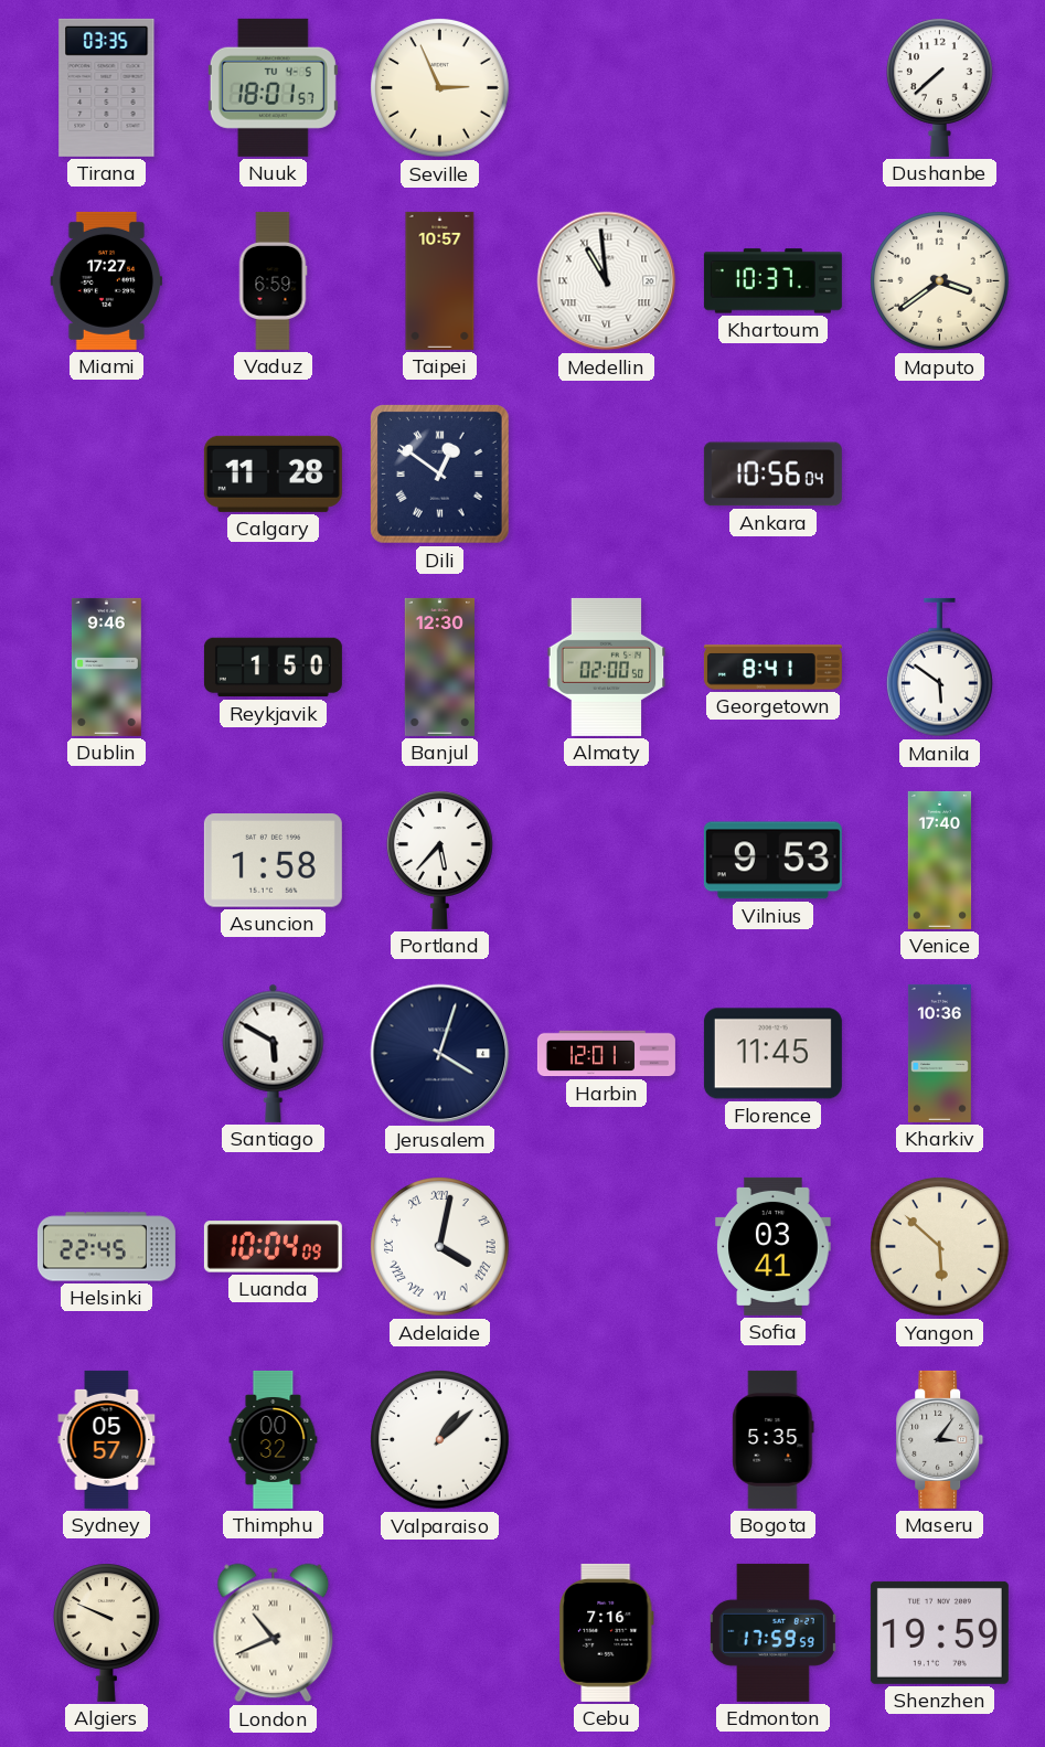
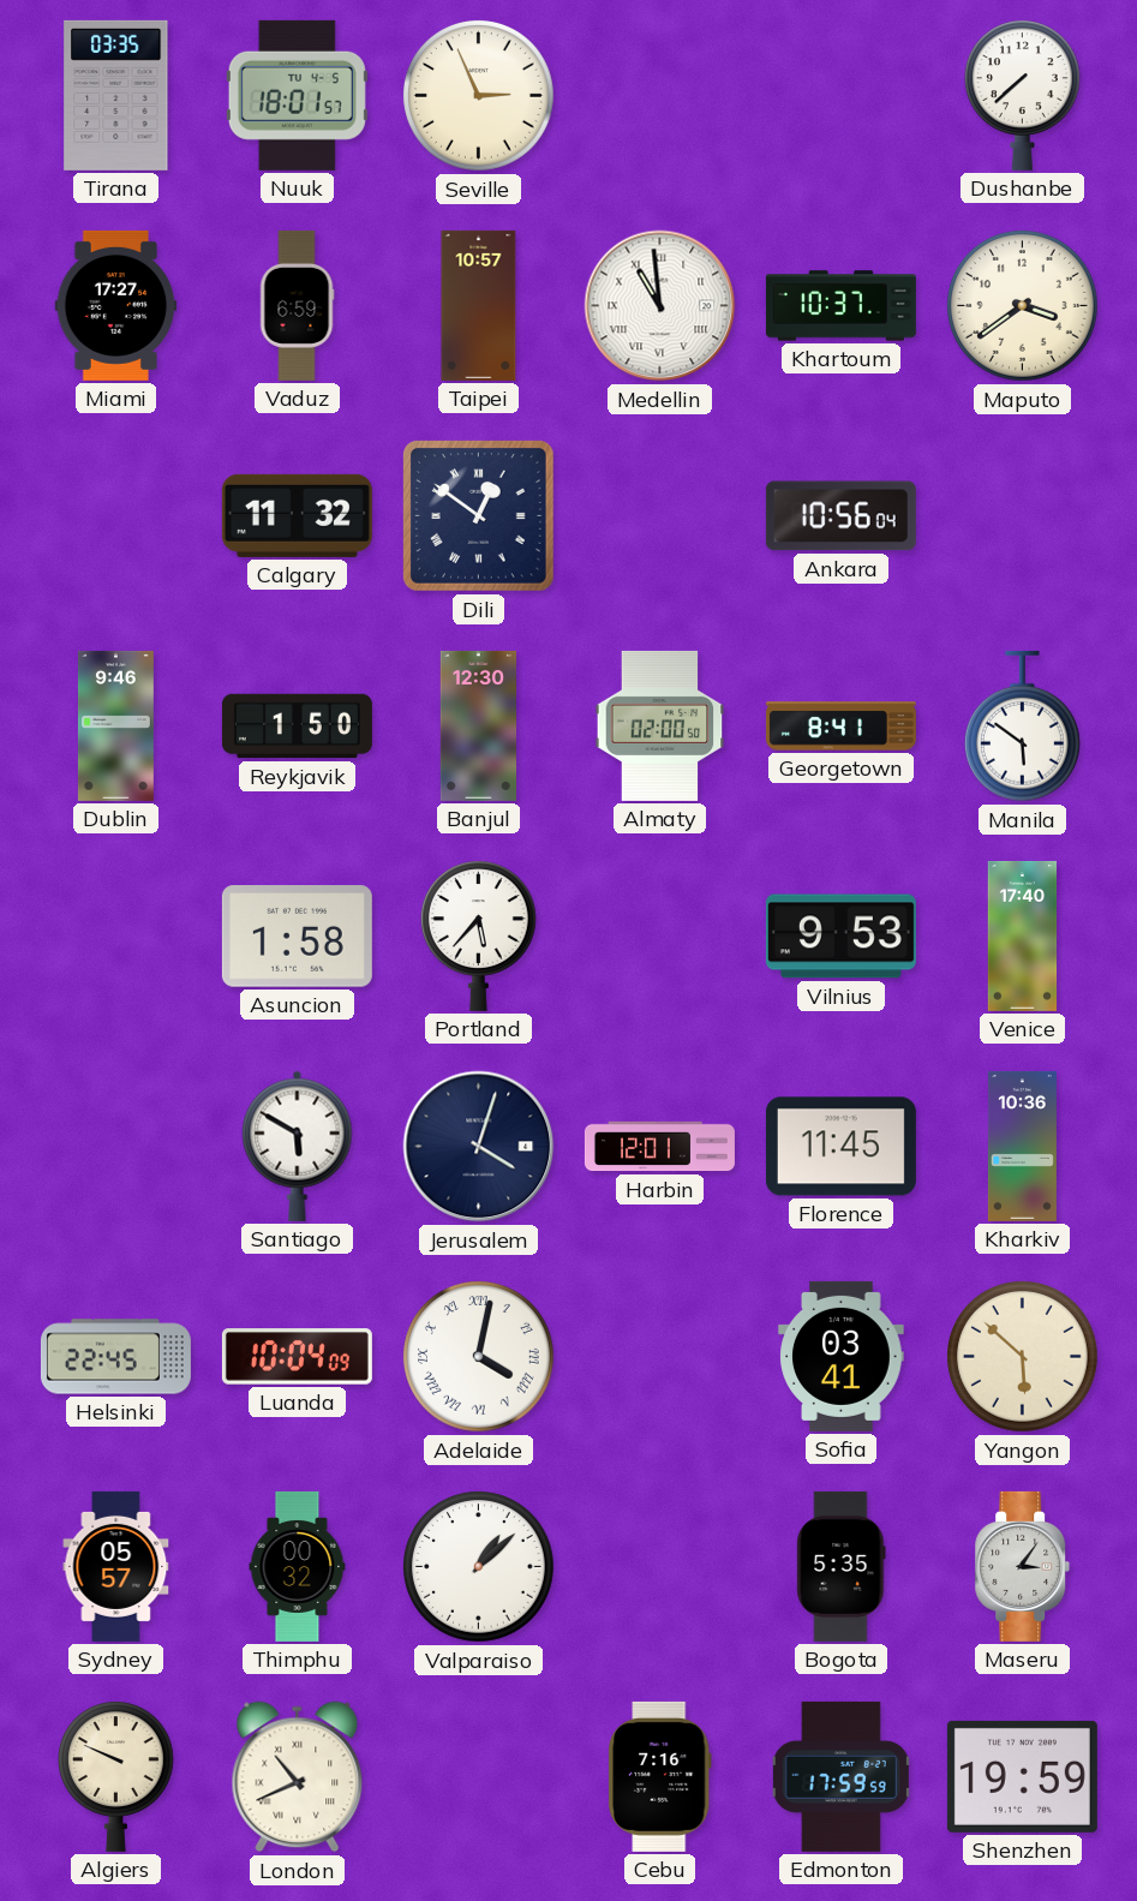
Calgary: 11:28 -> 11:32 (297, 515)
